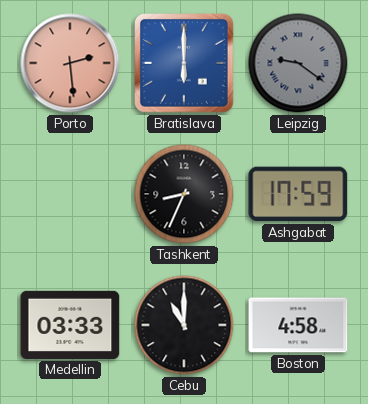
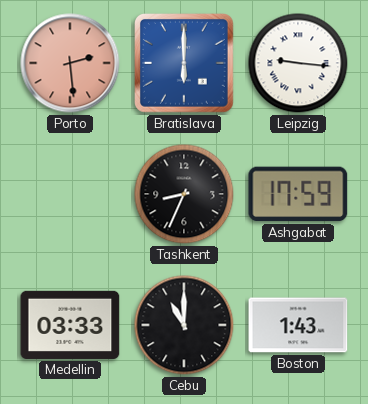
Leipzig: 9:21 -> 9:16 (298, 63)
Leipzig dial: grey -> white (298, 63)
Boston: 4:58 -> 1:43 (298, 325)
